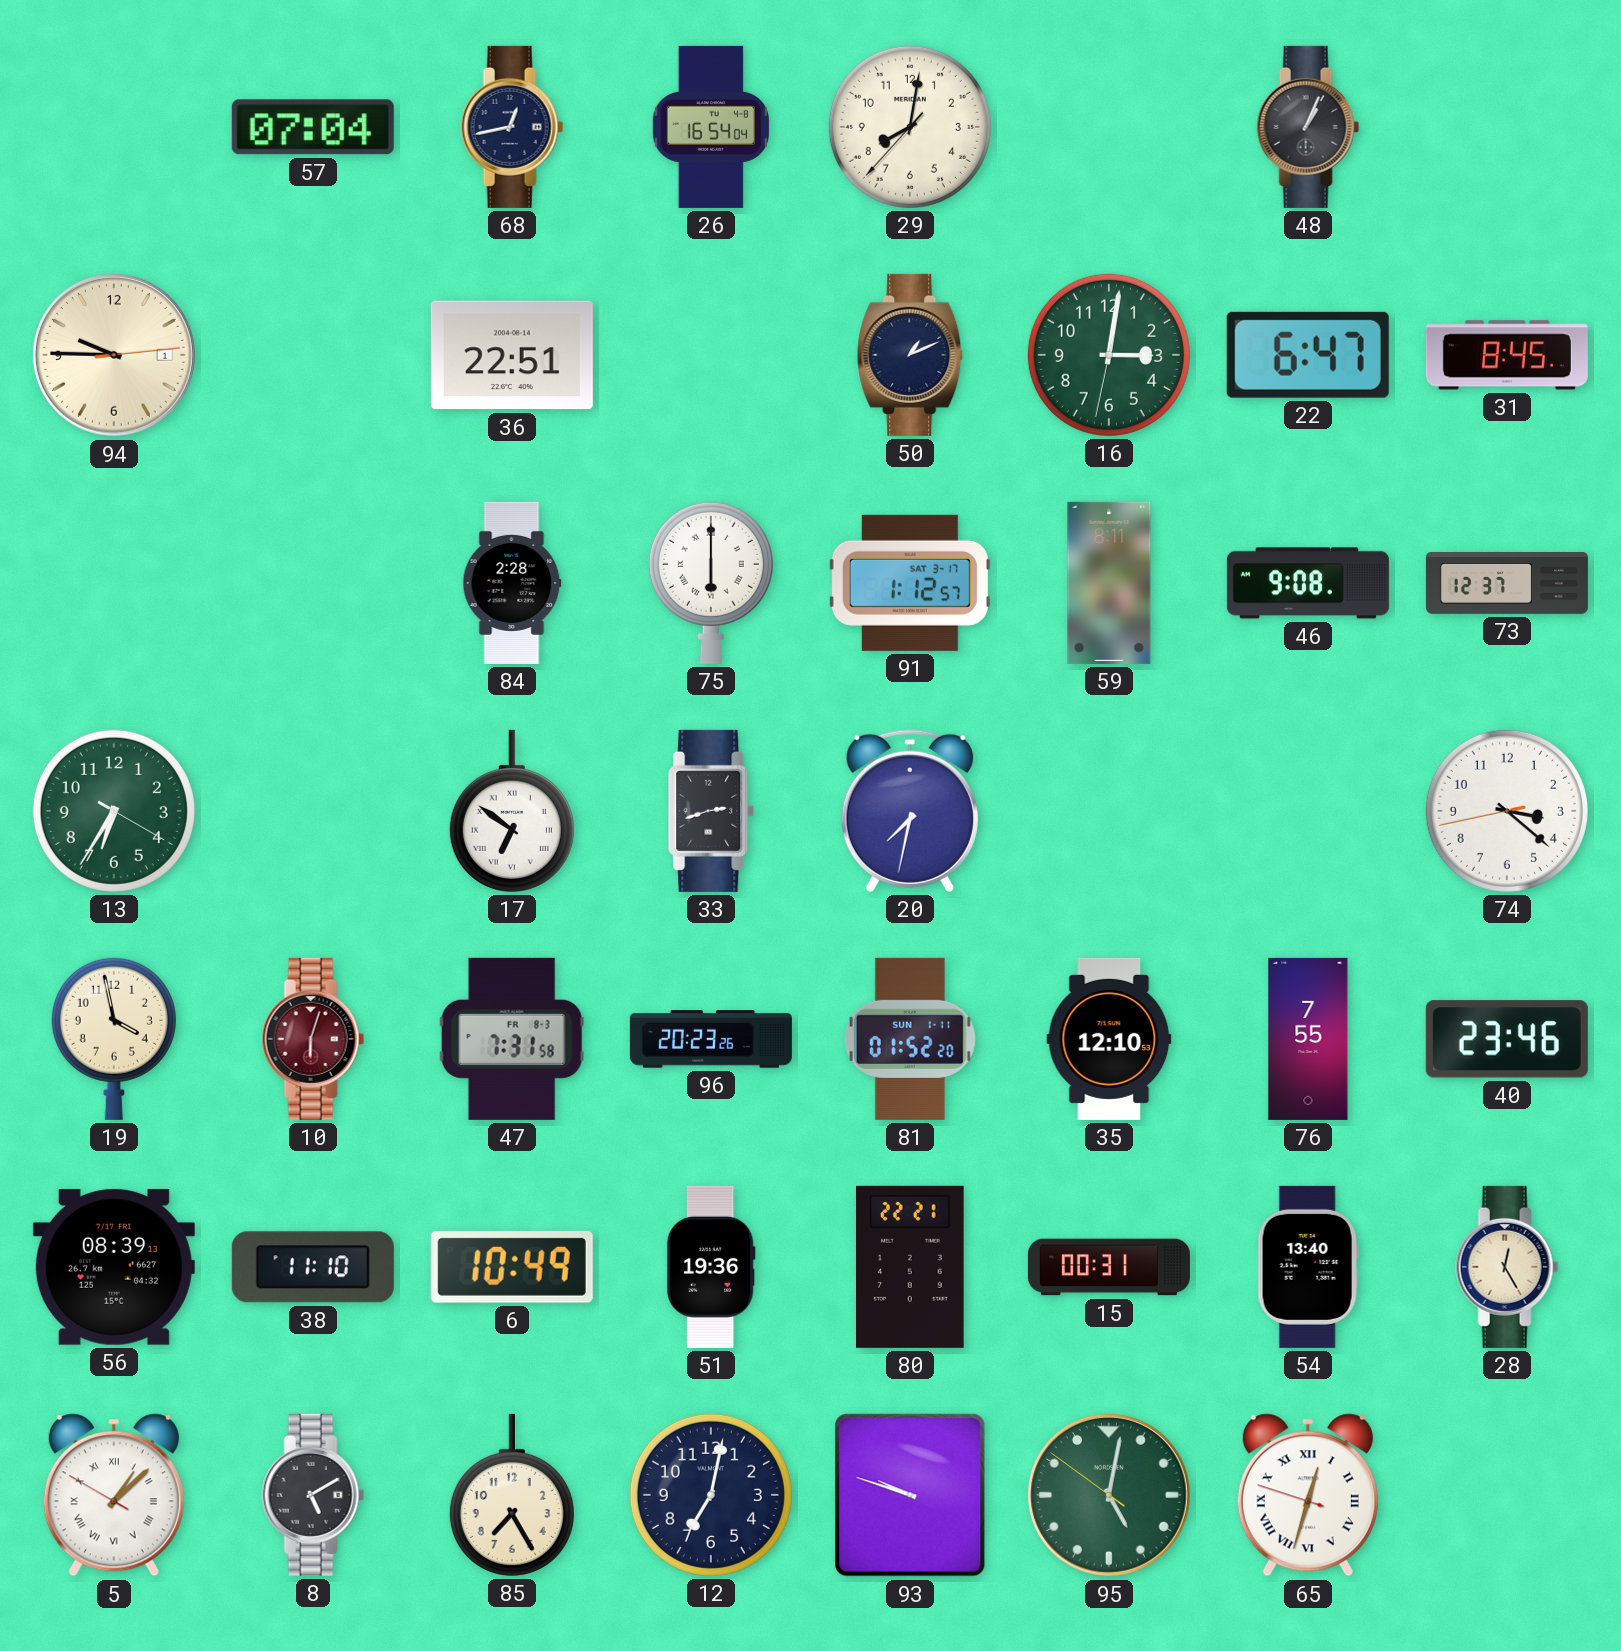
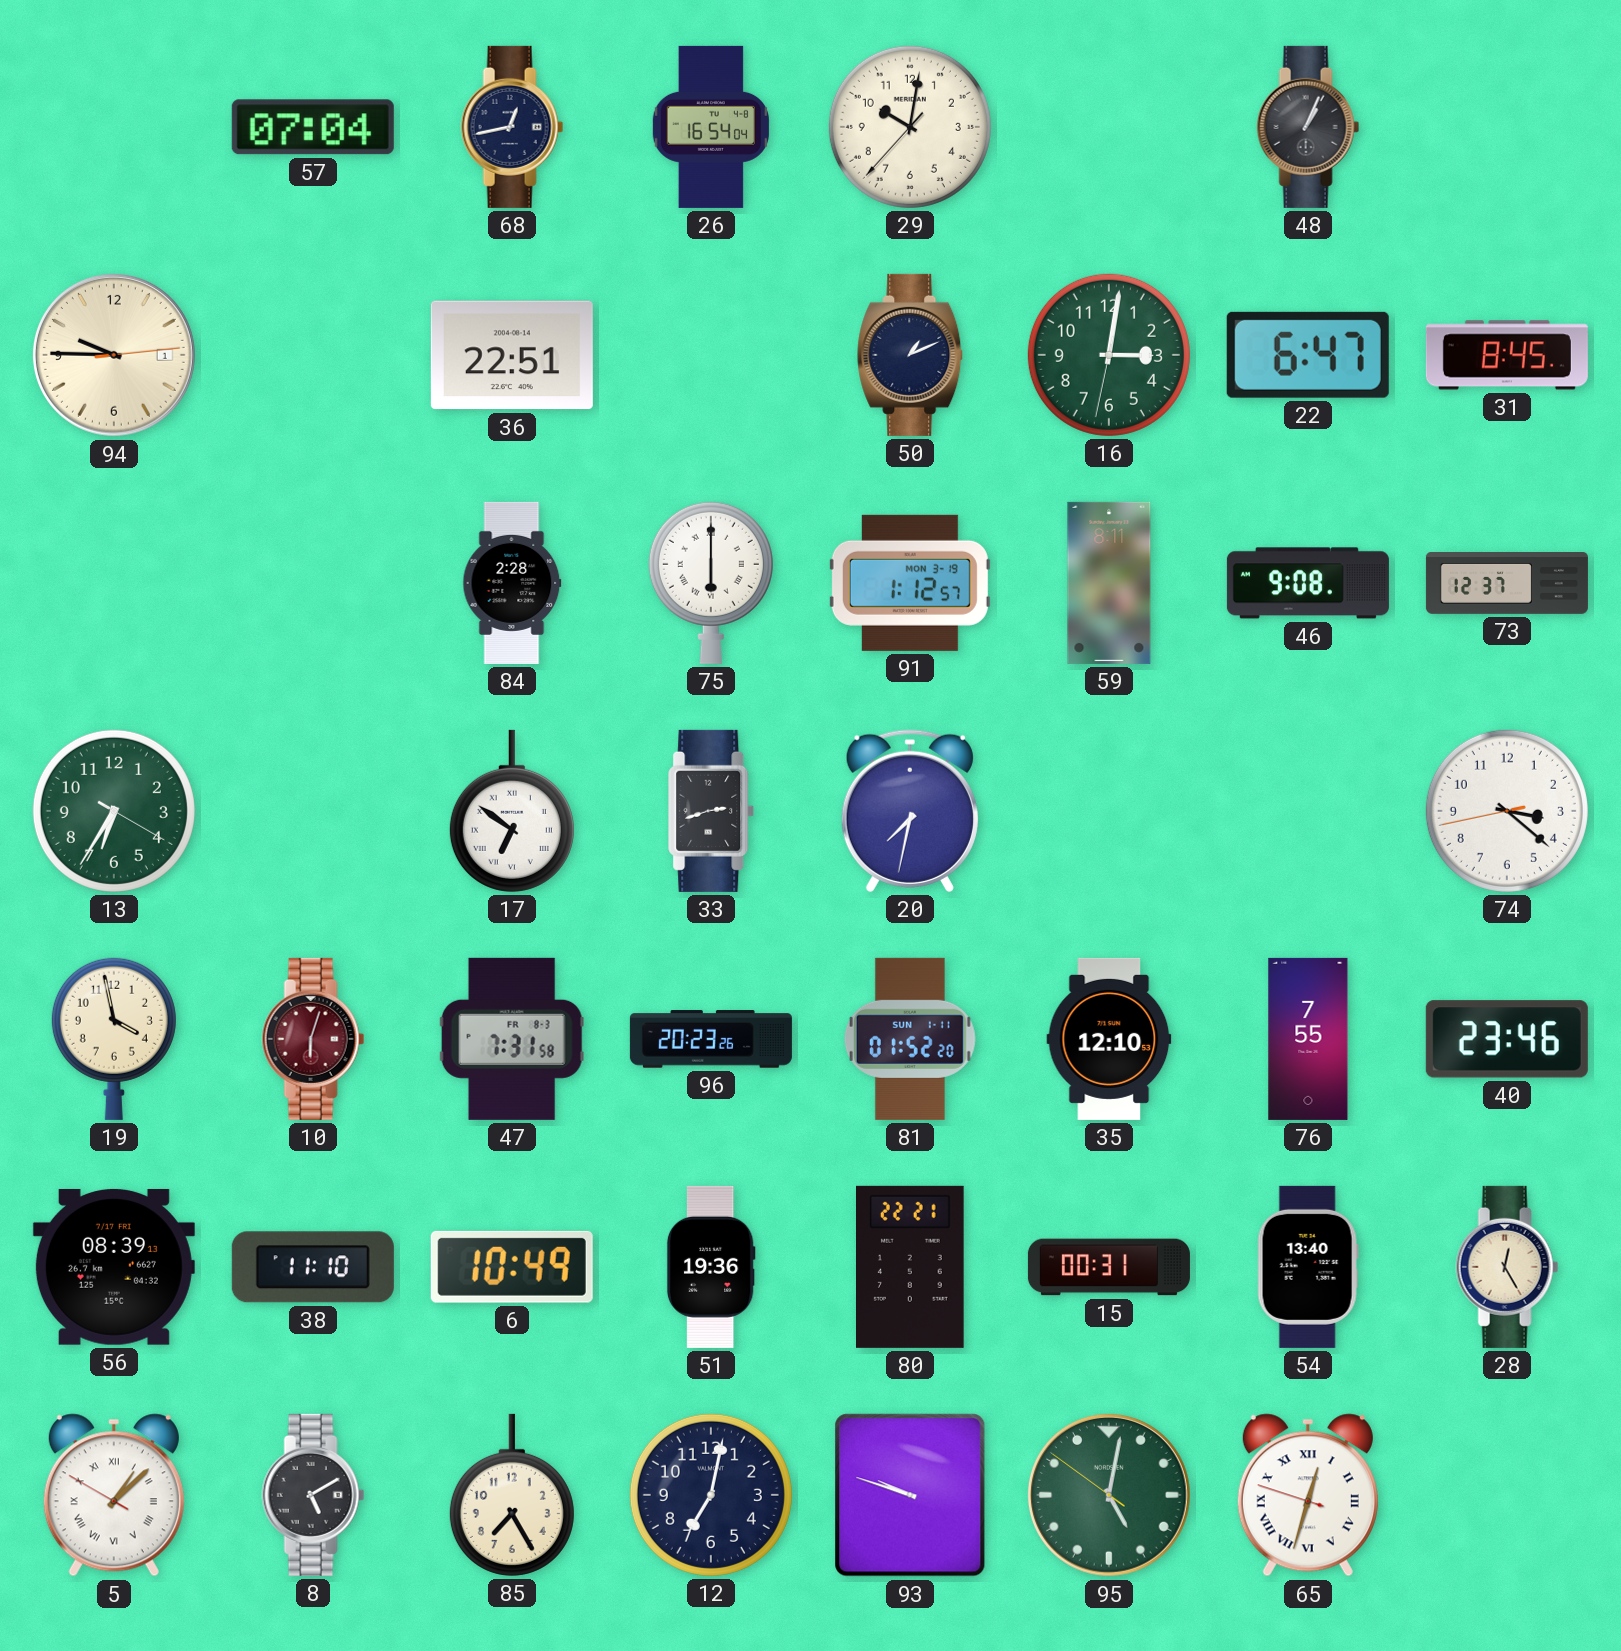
29: 8:01 -> 10:01 (910, 127)
91 date: SAT 3-17 -> MON 3-19 (910, 583)
